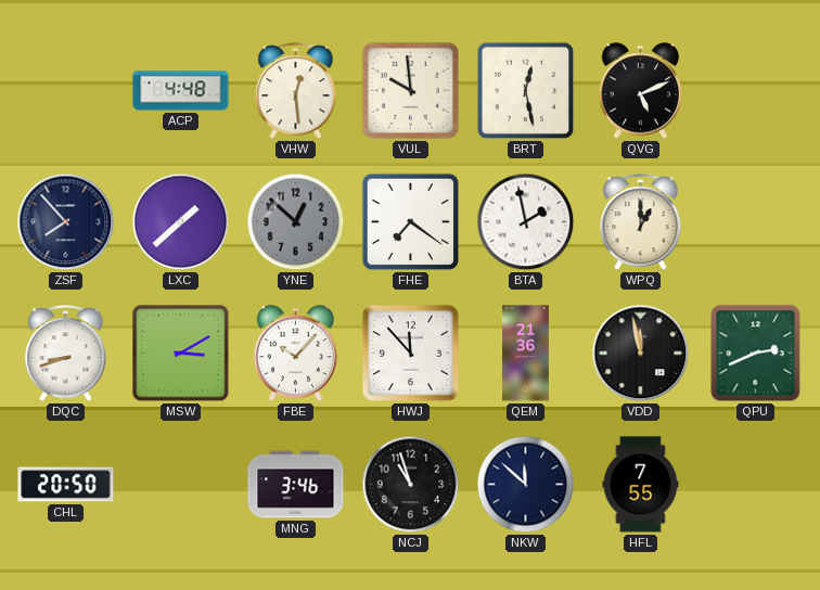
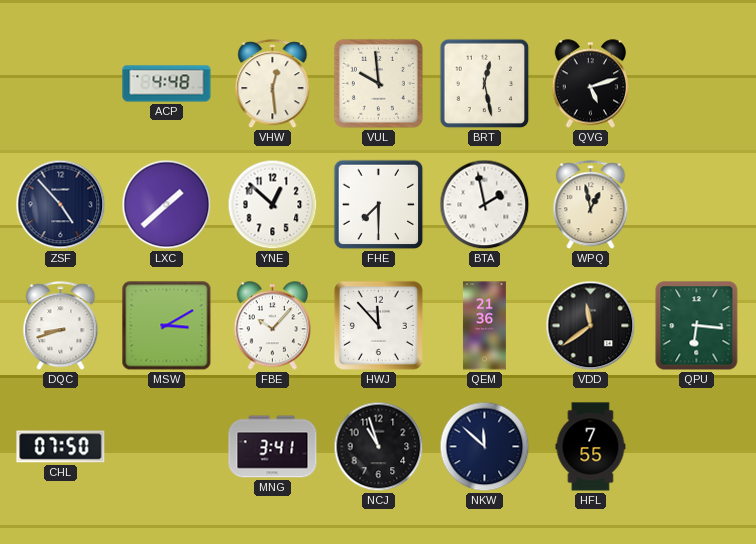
QVG: 5:11 -> 5:12 (590, 84)
ZSF: 7:53 -> 4:53 (61, 205)
YNE dial: grey -> white (273, 205)
FHE: 7:21 -> 7:30 (379, 205)
WPQ: 1:00 -> 12:58 (591, 205)
VDD: 11:58 -> 11:39 (591, 326)
QPU: 2:41 -> 6:16 (697, 326)
CHL: 20:50 -> 07:50 (61, 447)
MNG: 3:46 -> 3:41 (273, 447)
